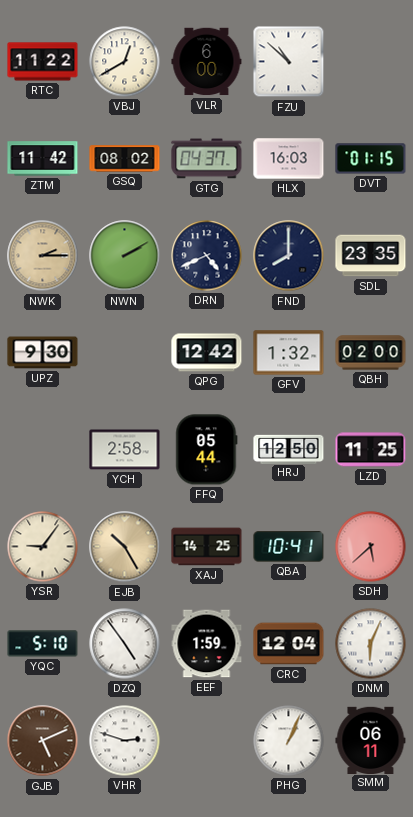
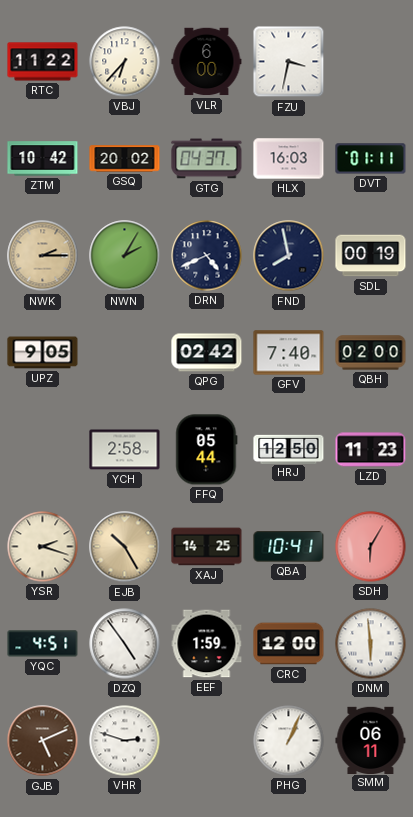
VBJ: 12:40 -> 6:37 (125, 62)
FZU: 10:52 -> 3:32 (289, 62)
ZTM: 11:42 -> 10:42 (43, 159)
GSQ: 08:02 -> 20:02 (125, 159)
DVT: 01:15 -> 01:11 (371, 159)
NWN: 2:10 -> 2:05 (125, 256)
FND: 8:00 -> 7:58 (289, 256)
SDL: 23:35 -> 00:19 (371, 256)
UPZ: 9:30 -> 9:05 (43, 353)
QPG: 12:42 -> 02:42 (207, 353)
GFV: 1:32 -> 7:40 (289, 353)
LZD: 11:25 -> 11:23 (371, 450)
YSR: 9:06 -> 2:18 (43, 547)
SDH: 5:38 -> 6:05 (371, 547)
YQC: 5:10 -> 4:51 (43, 644)
CRC: 12:04 -> 12:00 (289, 644)
DNM: 6:04 -> 5:59 (371, 644)
